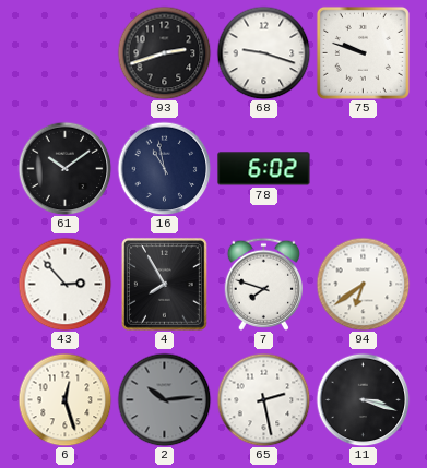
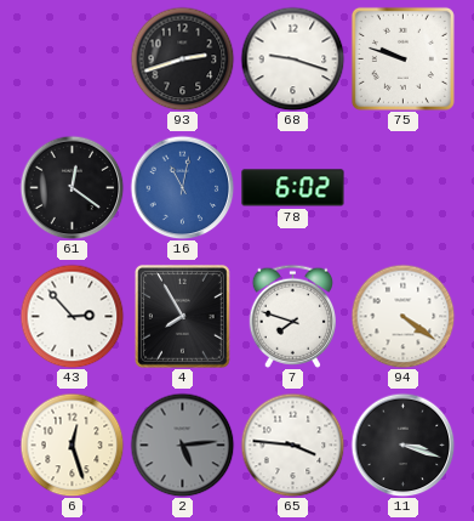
61: 10:09 -> 12:21 (72, 187)
16: 10:58 -> 11:02 (182, 187)
16 dial: navy -> blue (182, 187)
94: 6:39 -> 4:21 (402, 316)
2: 10:14 -> 5:14 (182, 444)
65: 2:28 -> 3:46 (292, 444)
